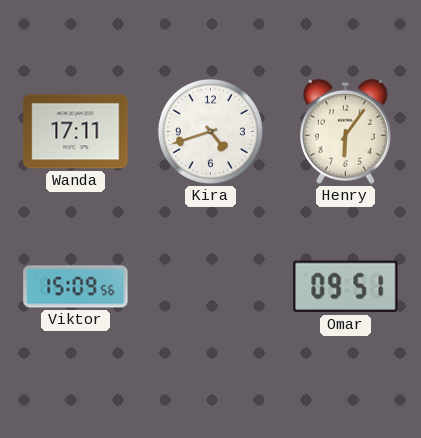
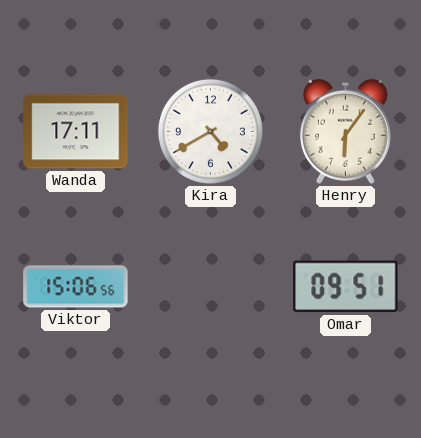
Kira: 4:42 -> 4:40 (210, 131)
Viktor: 15:09 -> 15:06 (76, 287)
